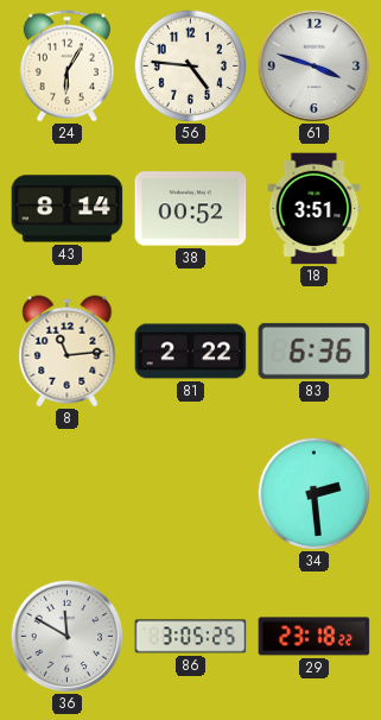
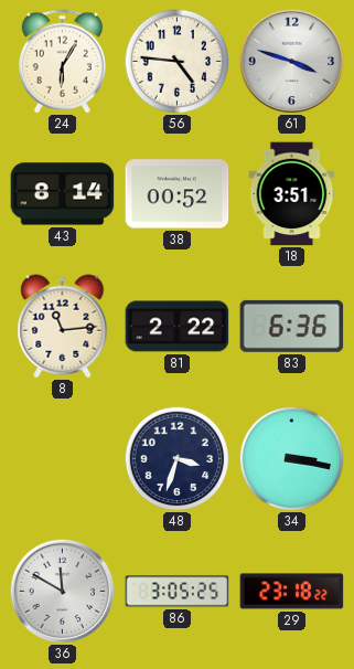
48: none -> 3:33 (176, 458)
34: 2:29 -> 3:17 (291, 458)
